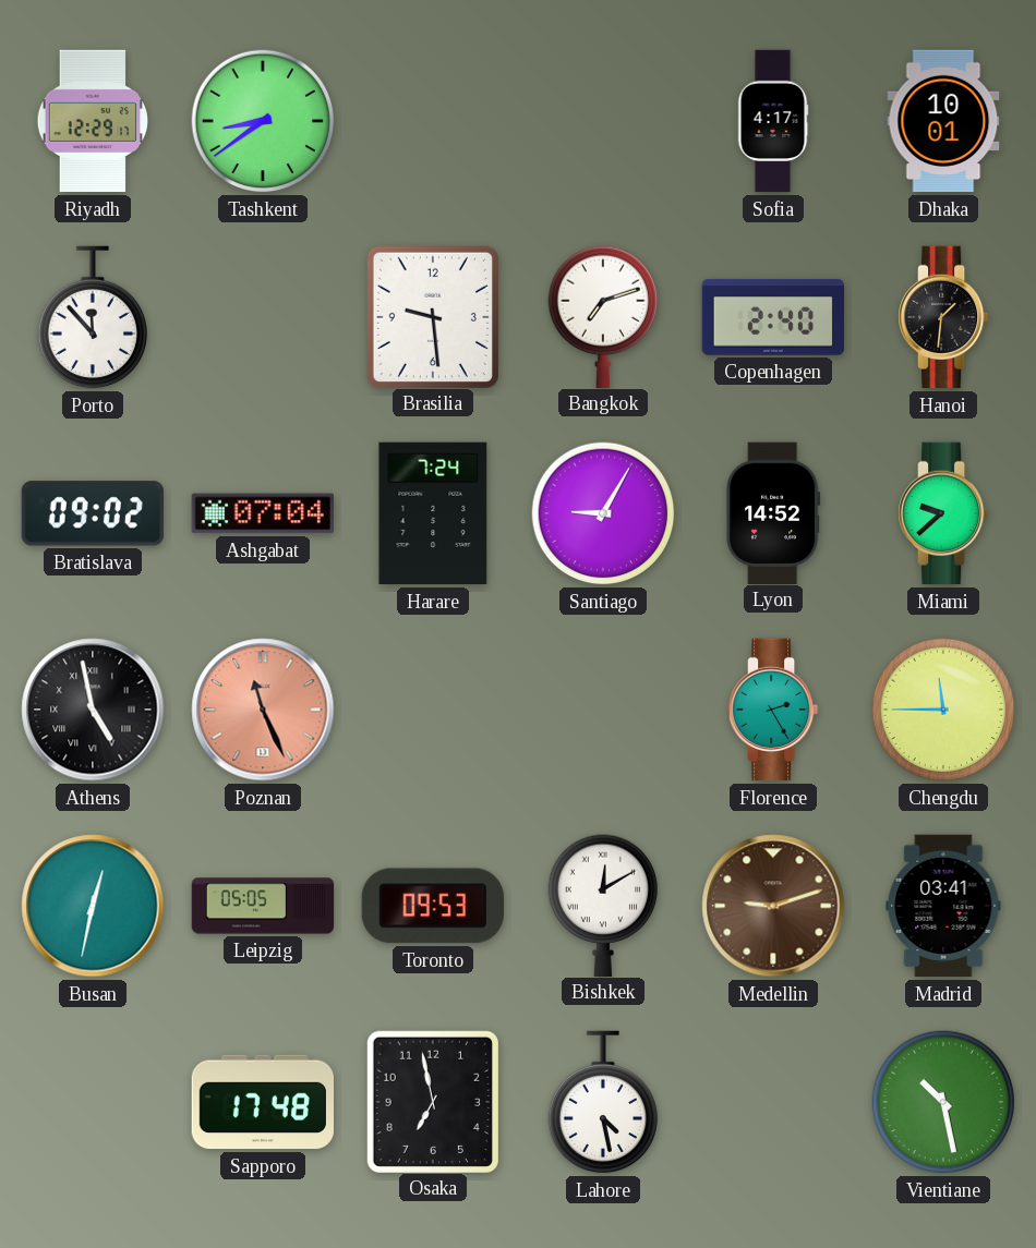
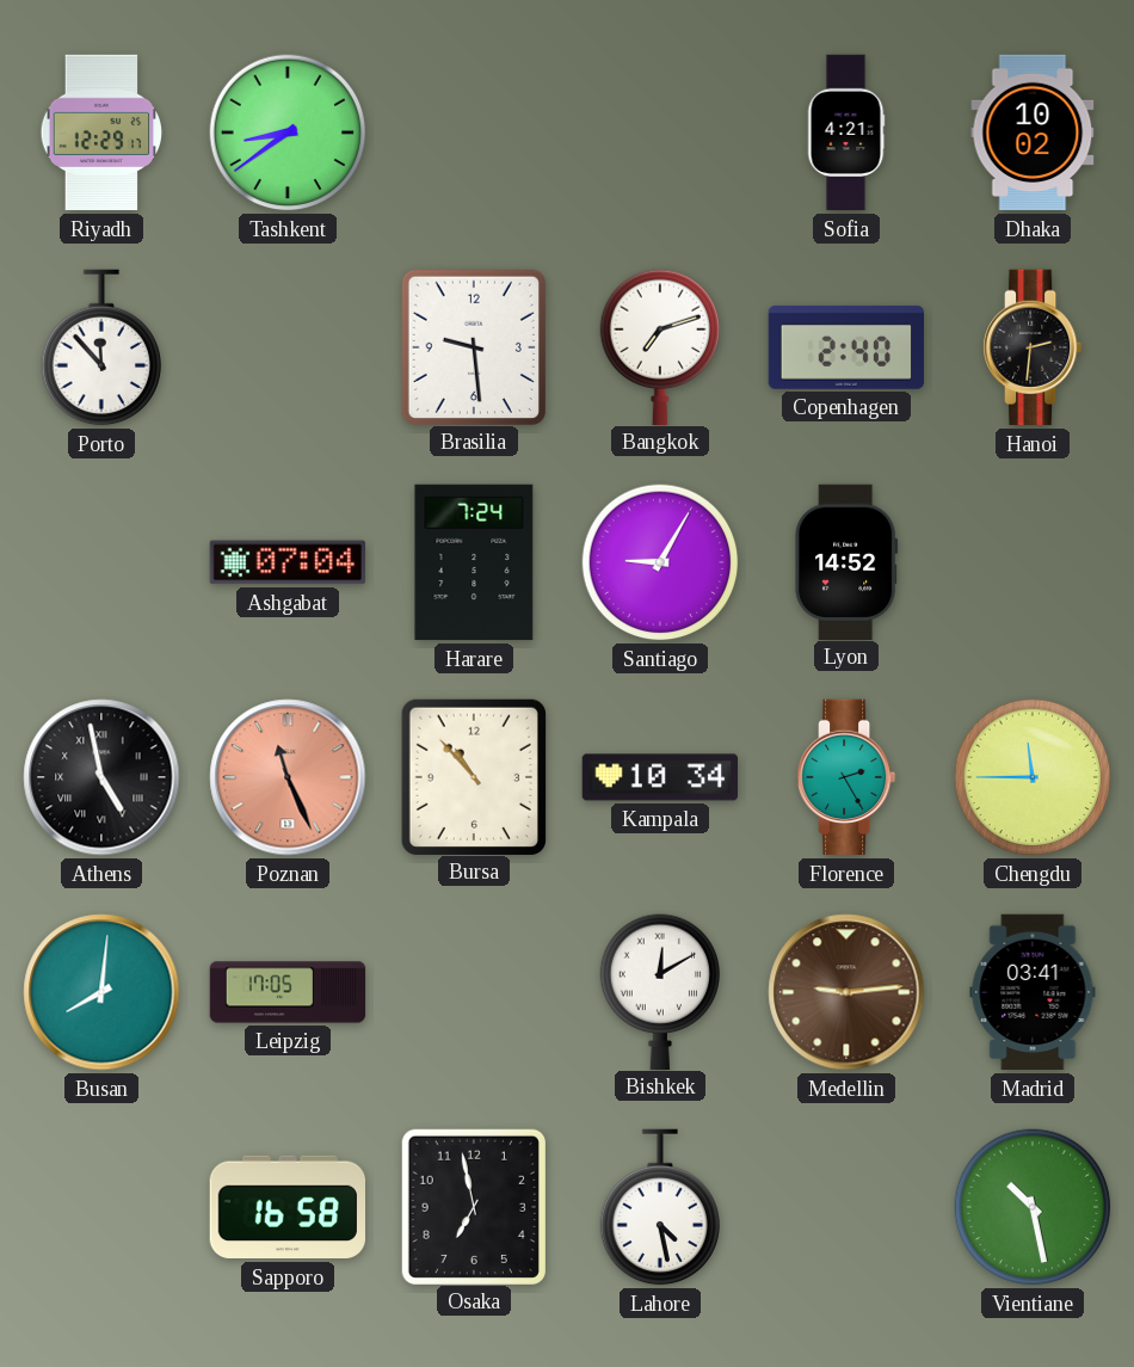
Sofia: 4:17 -> 4:21 (846, 133)
Dhaka: 10:01 -> 10:02 (1033, 133)
Hanoi: 1:31 -> 2:31 (1034, 347)
Bratislava: 09:02 -> none (92, 513)
Miami: 9:38 -> none (944, 513)
Bursa: none -> 10:53 (474, 776)
Kampala: none -> 10:34 (660, 777)
Busan: 12:32 -> 8:01 (101, 992)
Leipzig: 05:05 -> 17:05 (288, 992)
Toronto: 09:53 -> none (433, 906)
Medellin: 9:12 -> 9:14 (846, 992)
Sapporo: 17:48 -> 16:58 (286, 1207)
